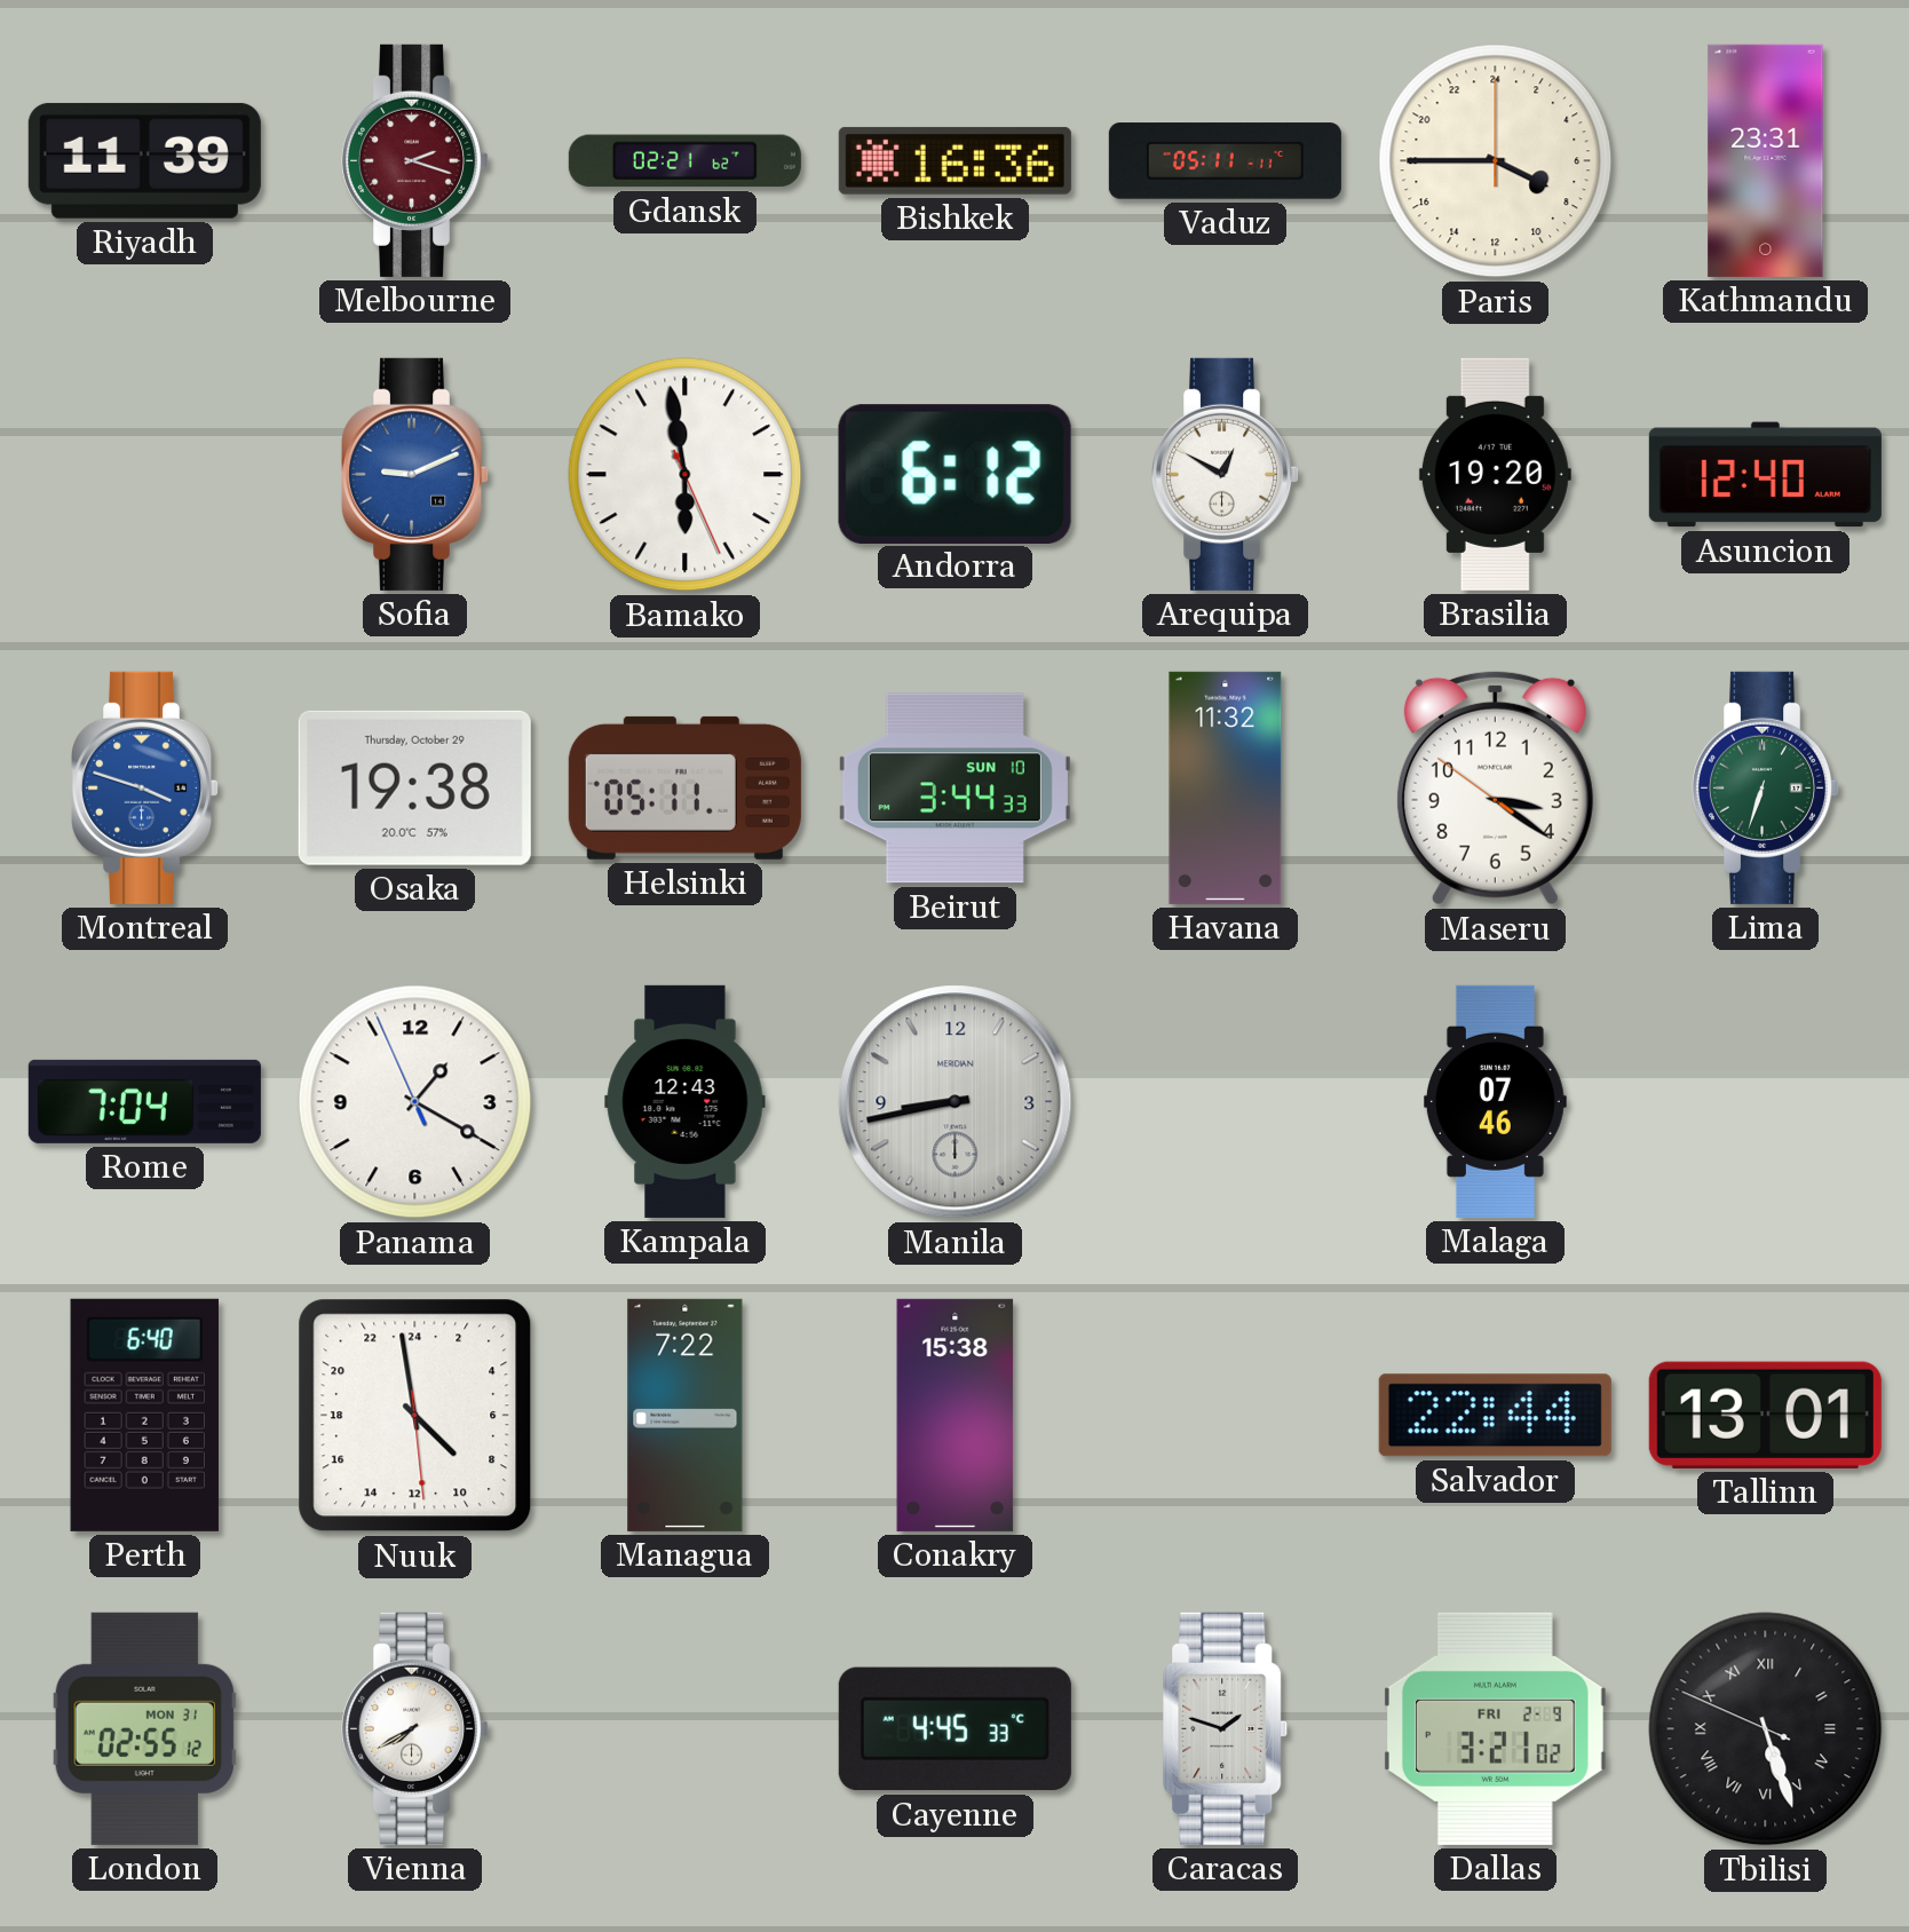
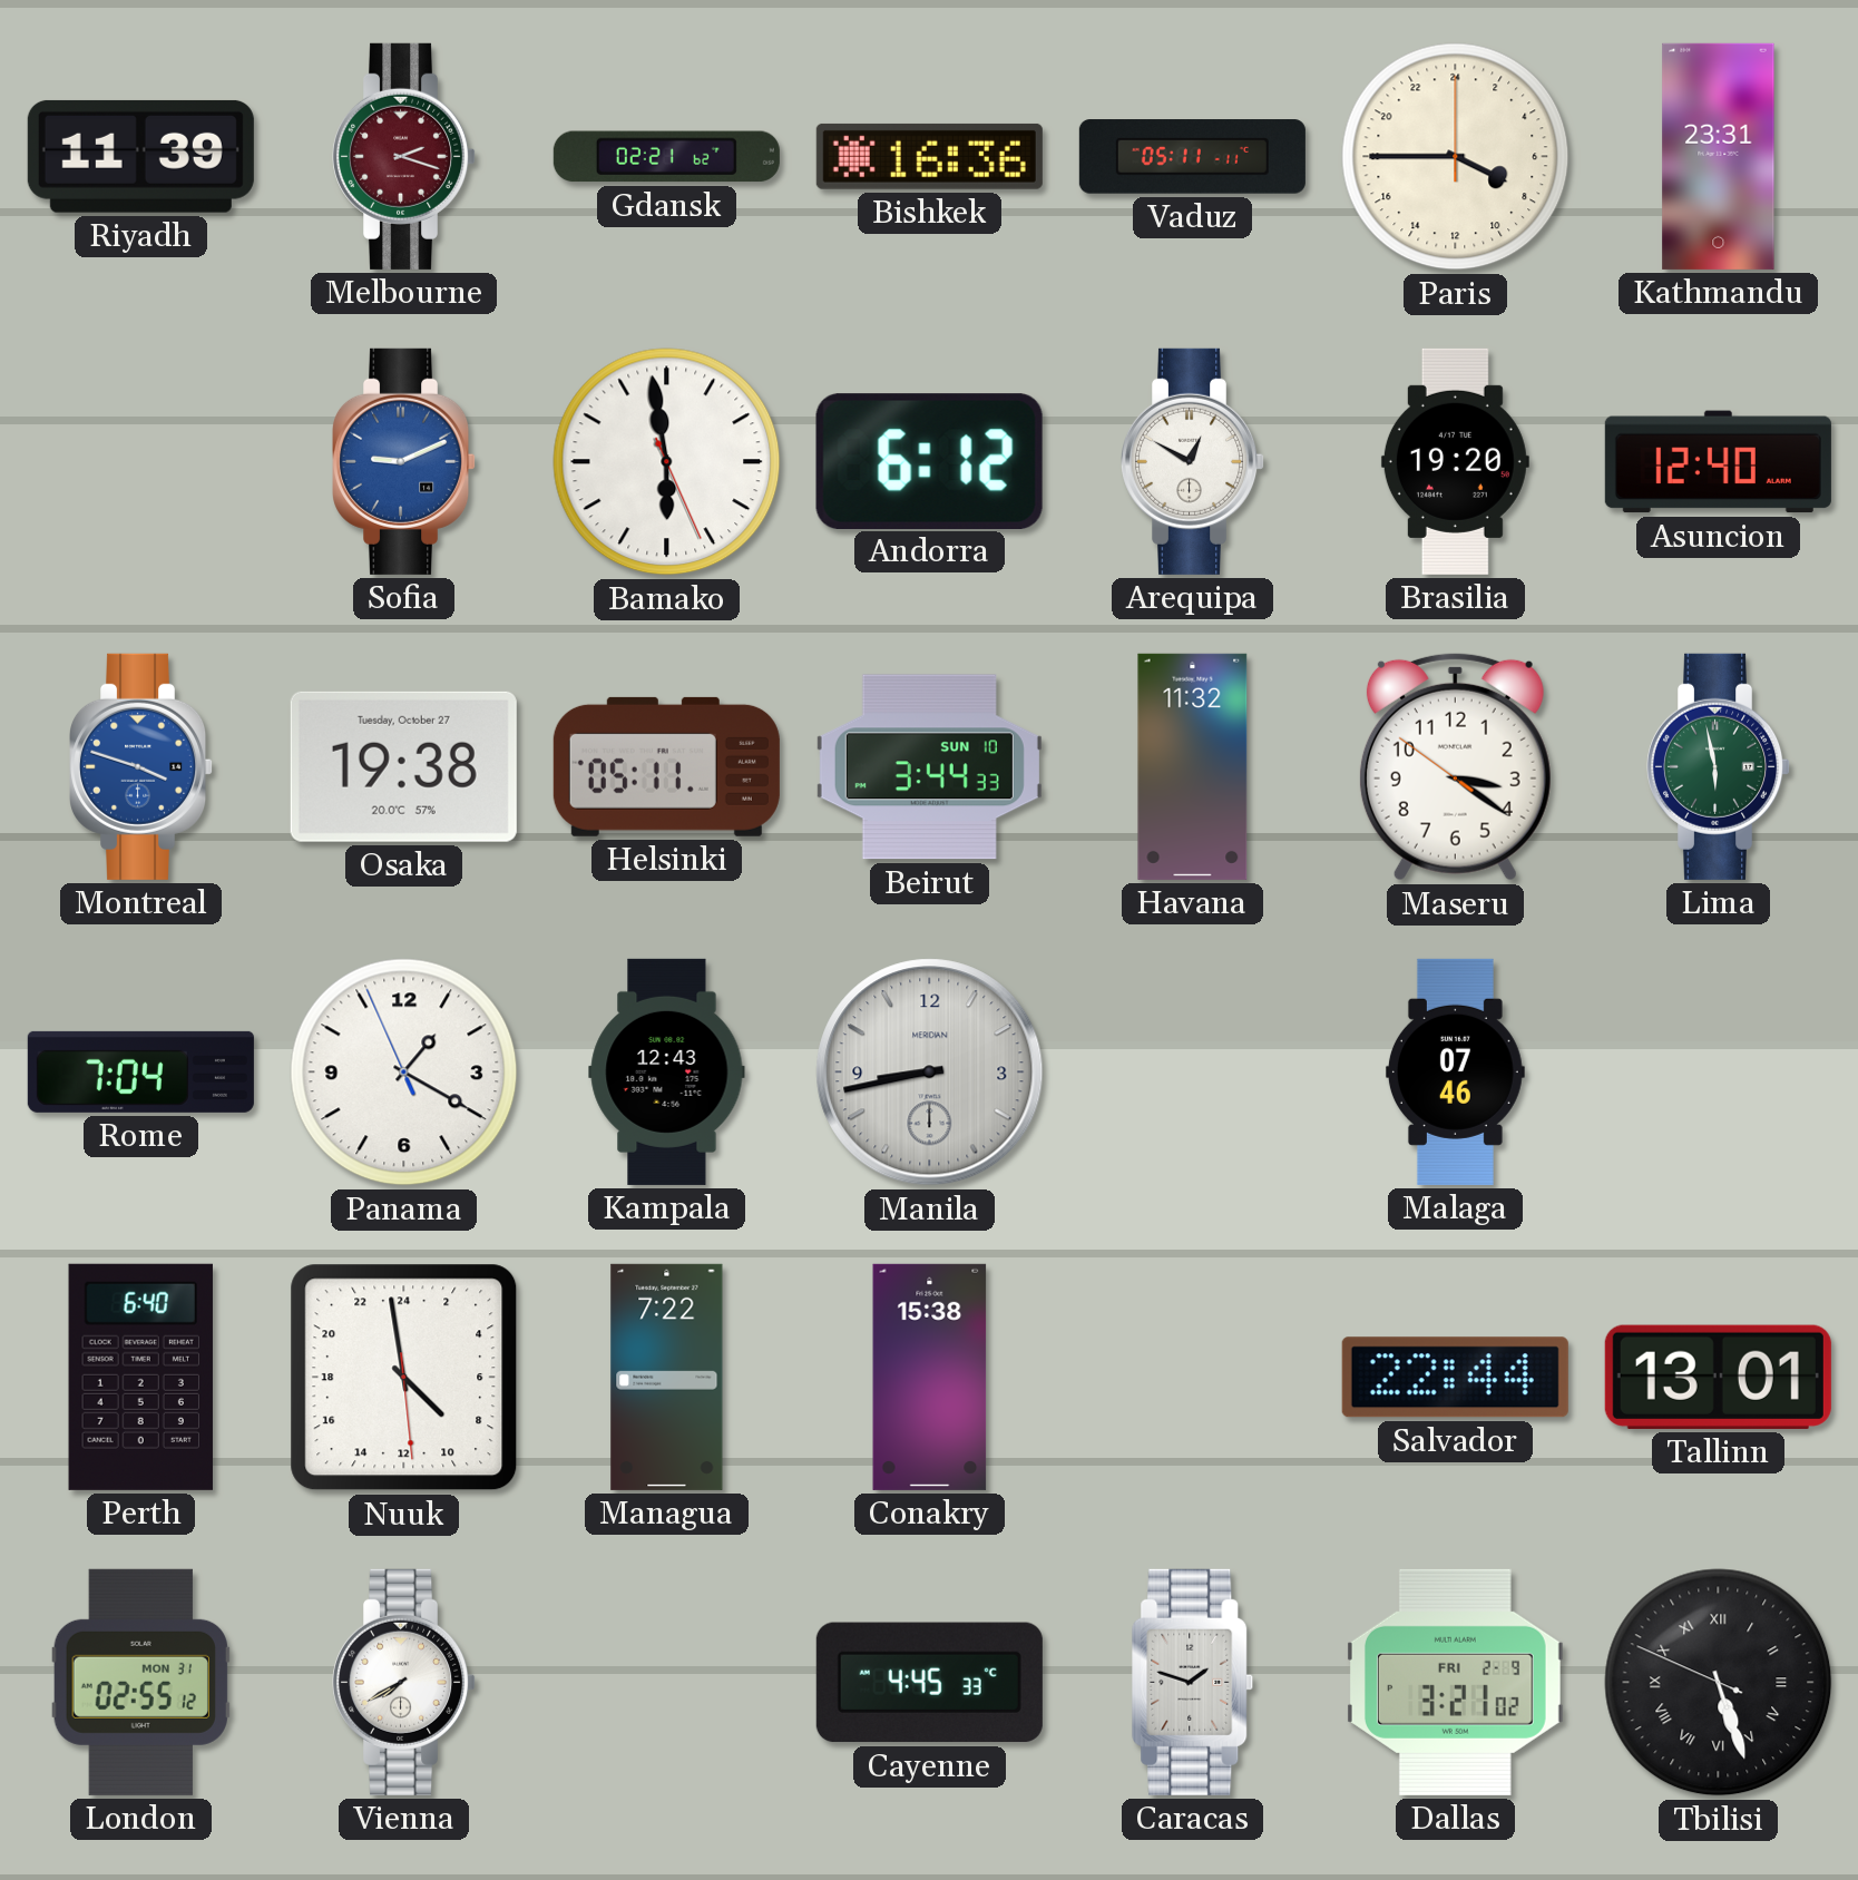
Osaka date: Thursday, October 29 -> Tuesday, October 27 (403, 766)
Lima: 6:33 -> 5:58 (1720, 766)
